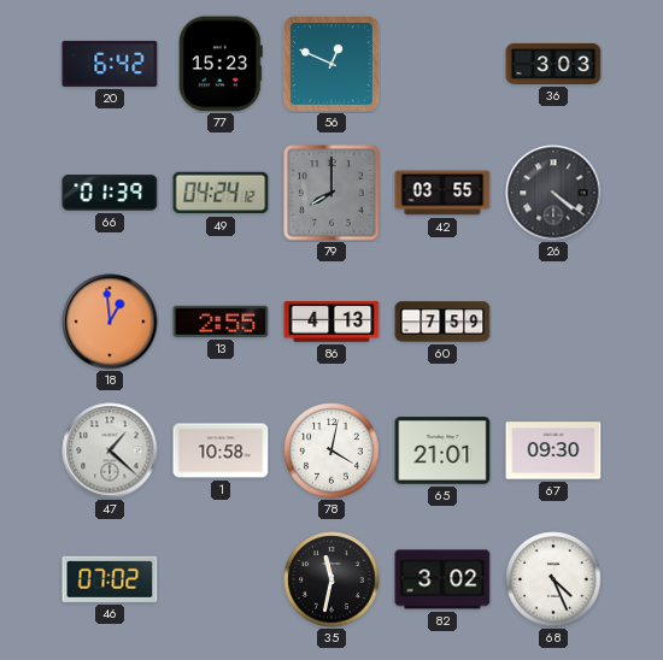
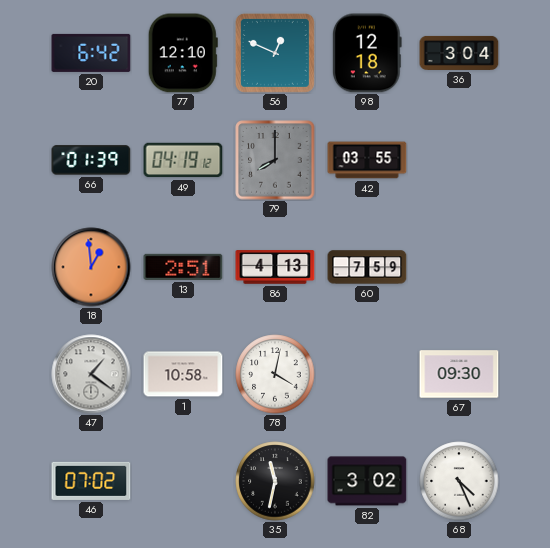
77: 15:23 -> 12:10 (183, 53)
98: none -> 12:18 (367, 53)
36: 3:03 -> 3:04 (459, 53)
49: 04:24 -> 04:19 (183, 160)
26: 4:21 -> none (553, 193)
13: 2:55 -> 2:51 (183, 267)
47: 1:22 -> 1:21 (91, 374)
65: 21:01 -> none (442, 450)
